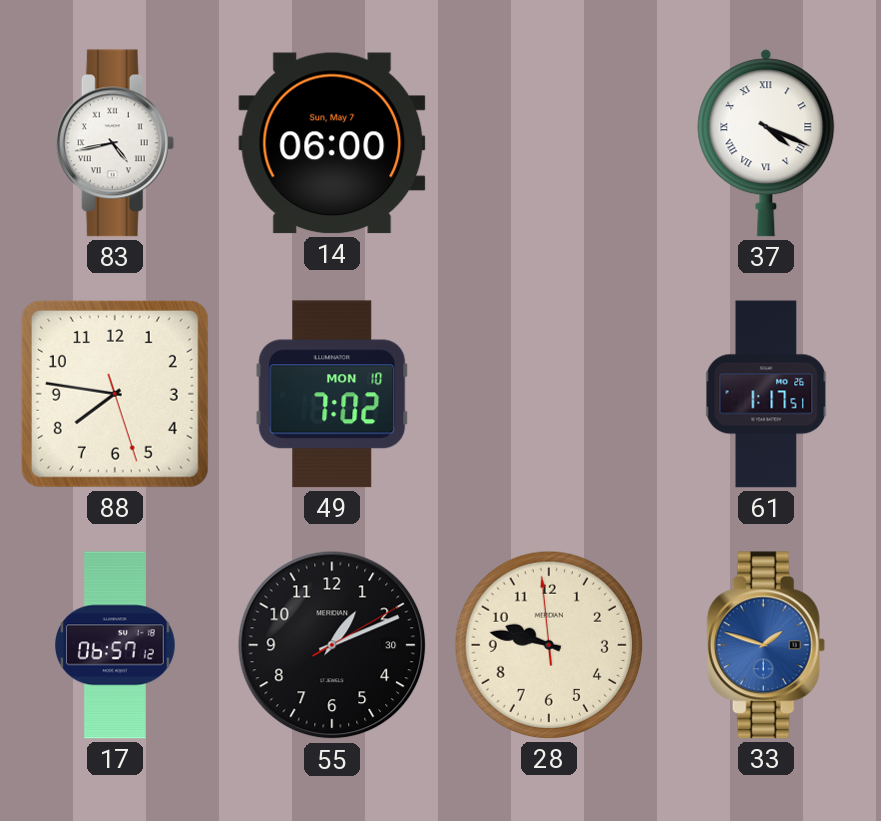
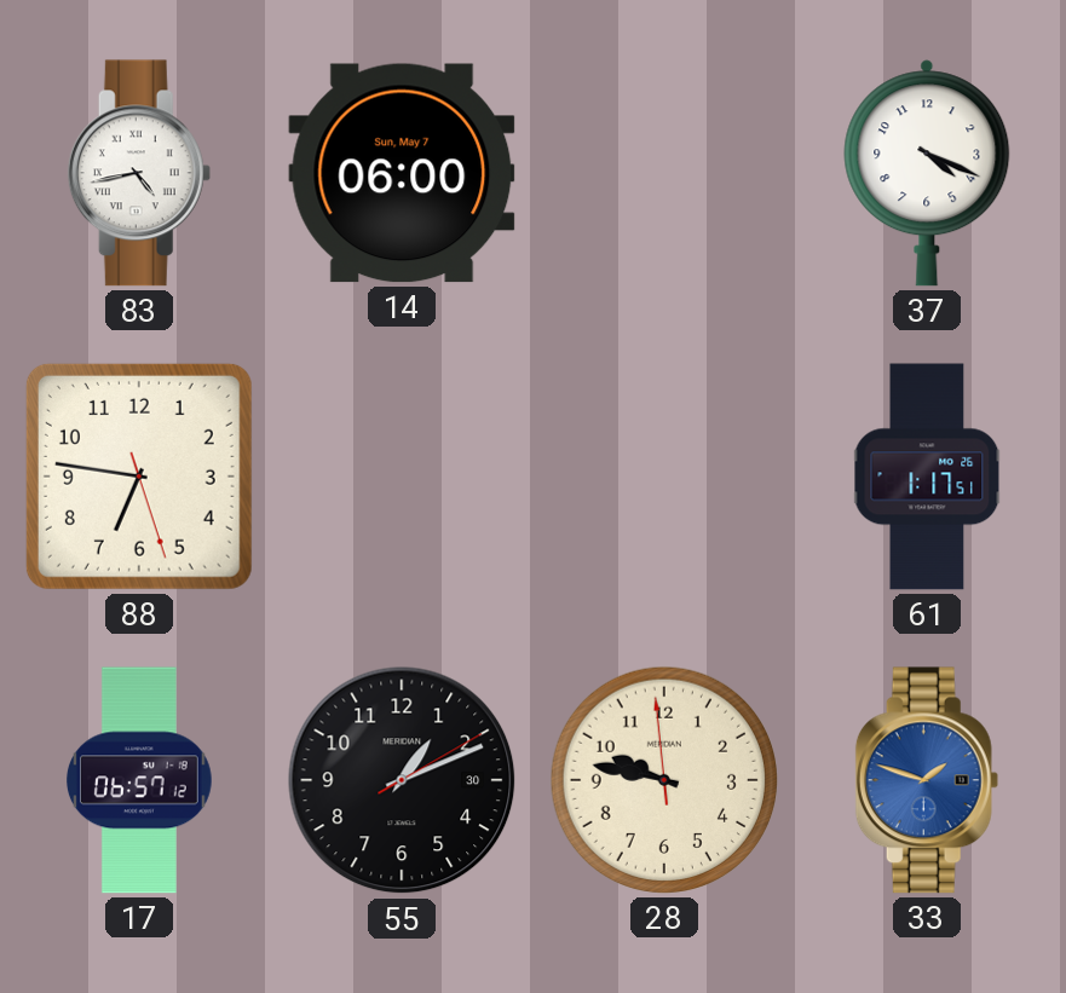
37 numerals: Roman -> Arabic (927, 173)
88: 7:46 -> 6:46 (139, 477)
49: 7:02 -> none (332, 394)
